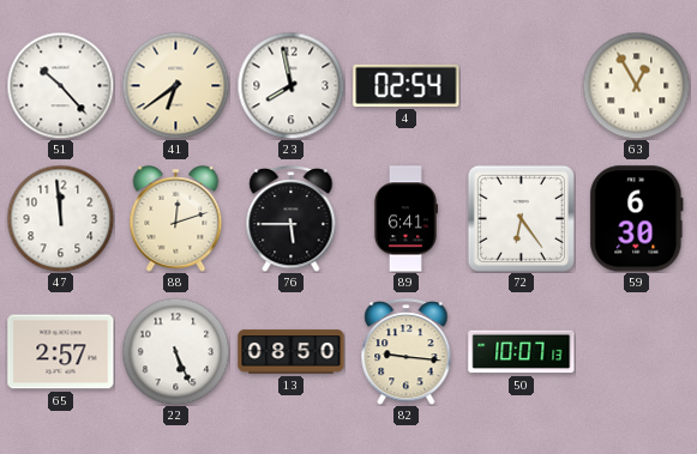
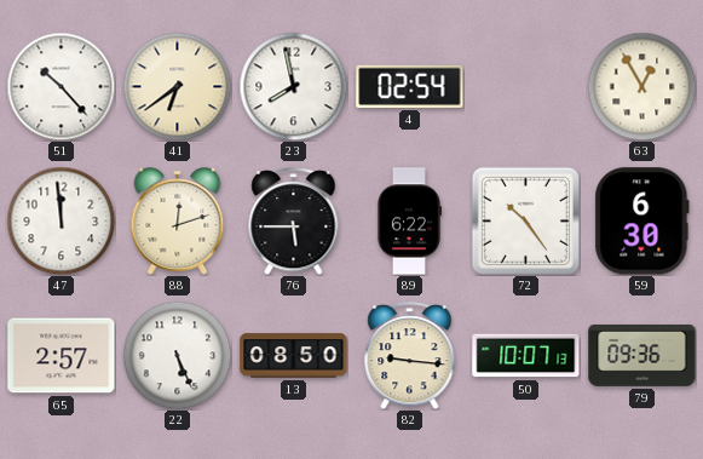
89: 6:41 -> 6:22 (408, 222)
72: 6:24 -> 10:24 (525, 220)
79: none -> 09:36 (643, 356)
